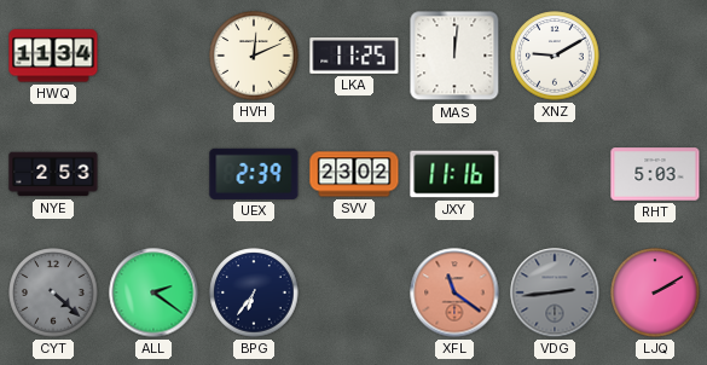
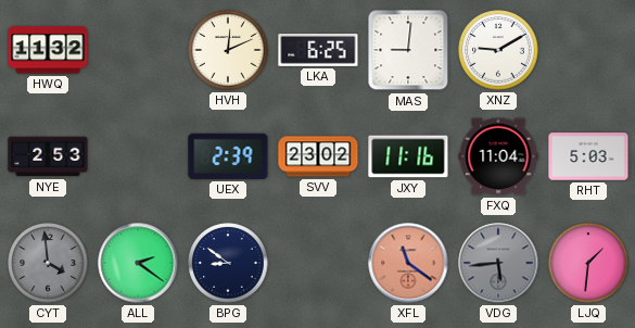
HWQ: 11:34 -> 11:32 (48, 50)
LKA: 11:25 -> 6:25 (318, 51)
MAS: 12:01 -> 9:01 (408, 50)
FXQ: none -> 11:04 (498, 156)
CYT: 4:22 -> 3:59 (48, 263)
BPG: 6:36 -> 8:51 (228, 263)
VDG: 2:44 -> 5:44 (498, 263)
LJQ: 2:10 -> 1:31 (588, 263)
